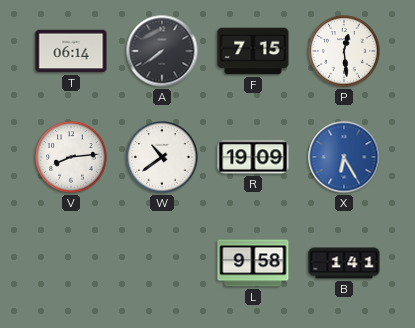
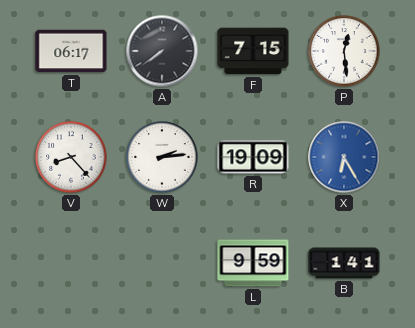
T: 06:14 -> 06:17 (71, 51)
V: 8:14 -> 8:23 (71, 157)
W: 10:39 -> 2:14 (162, 157)
L: 9:58 -> 9:59 (253, 263)
